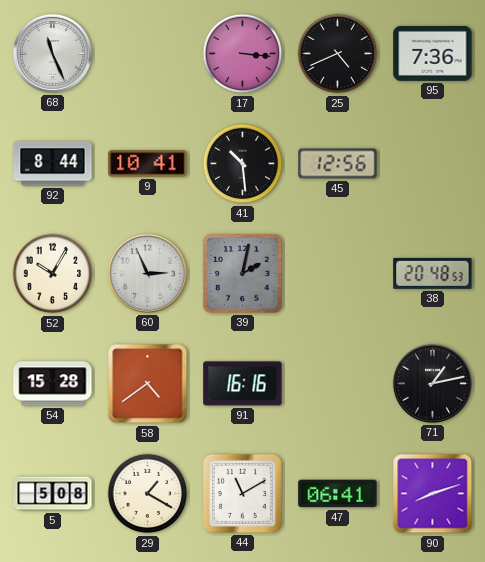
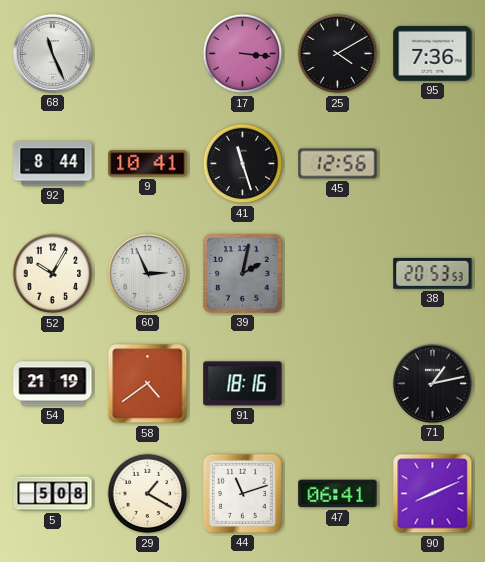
25: 4:41 -> 4:10 (338, 54)
41: 10:29 -> 11:27 (243, 164)
38: 20:48 -> 20:53 (433, 273)
54: 15:28 -> 21:19 (53, 384)
91: 16:16 -> 18:16 (243, 384)
44: 11:10 -> 11:12 (242, 493)
90: 8:12 -> 8:11 (433, 494)
